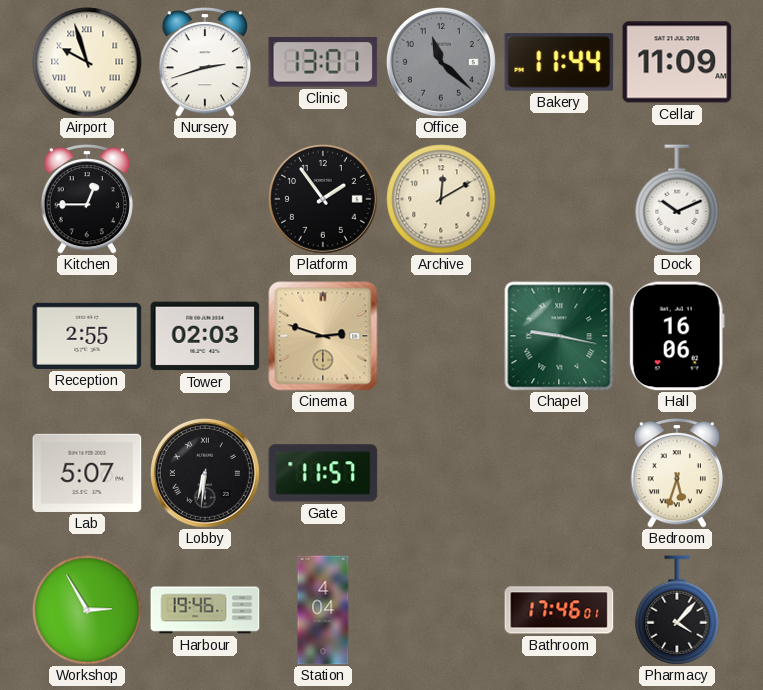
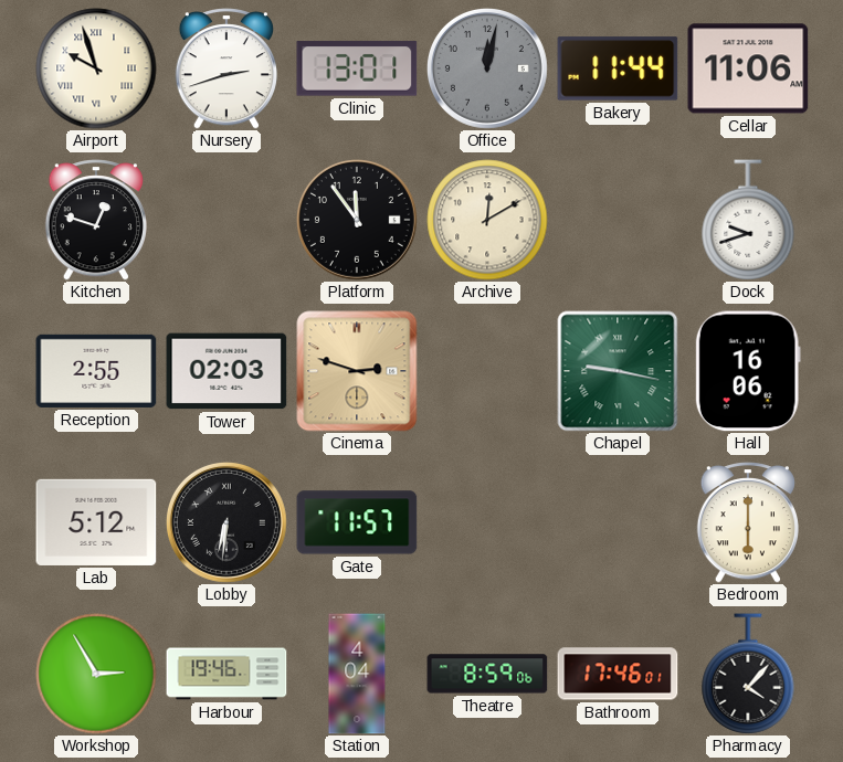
Office: 11:22 -> 12:02 (487, 68)
Cellar: 11:09 -> 11:06 (748, 68)
Kitchen: 12:45 -> 12:48 (96, 220)
Platform: 1:54 -> 11:54 (357, 220)
Dock: 10:11 -> 9:42 (748, 220)
Lab: 5:07 -> 5:12 (96, 522)
Bedroom: 5:33 -> 6:00 (748, 522)
Theatre: none -> 8:59 (487, 674)
